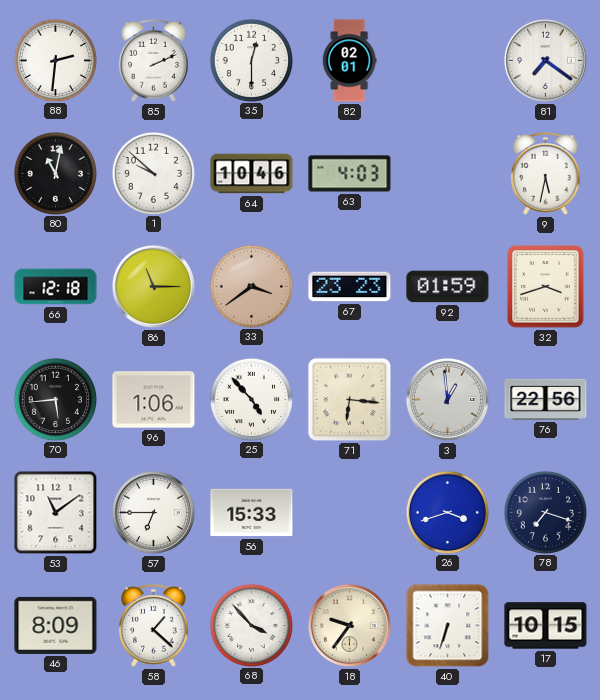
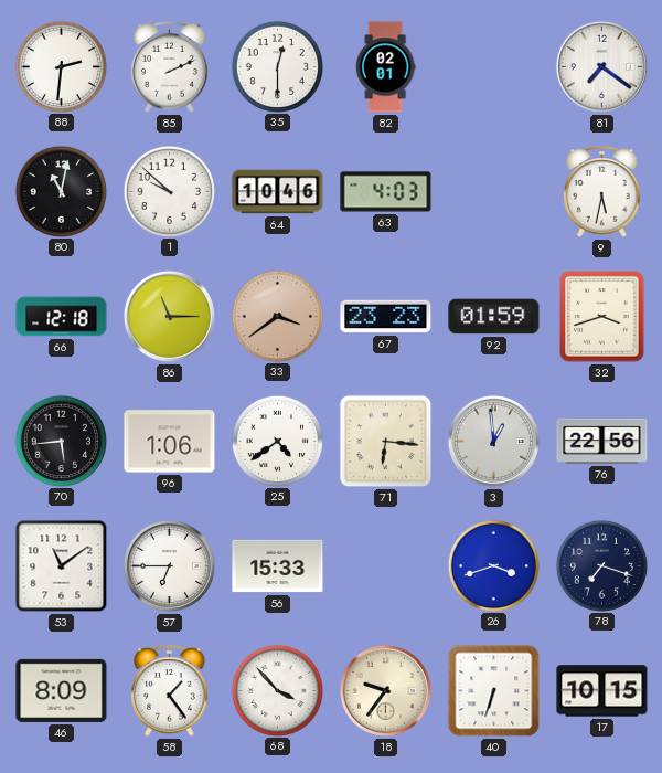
25: 4:53 -> 4:39 (277, 441)
58: 1:22 -> 1:24 (170, 691)
